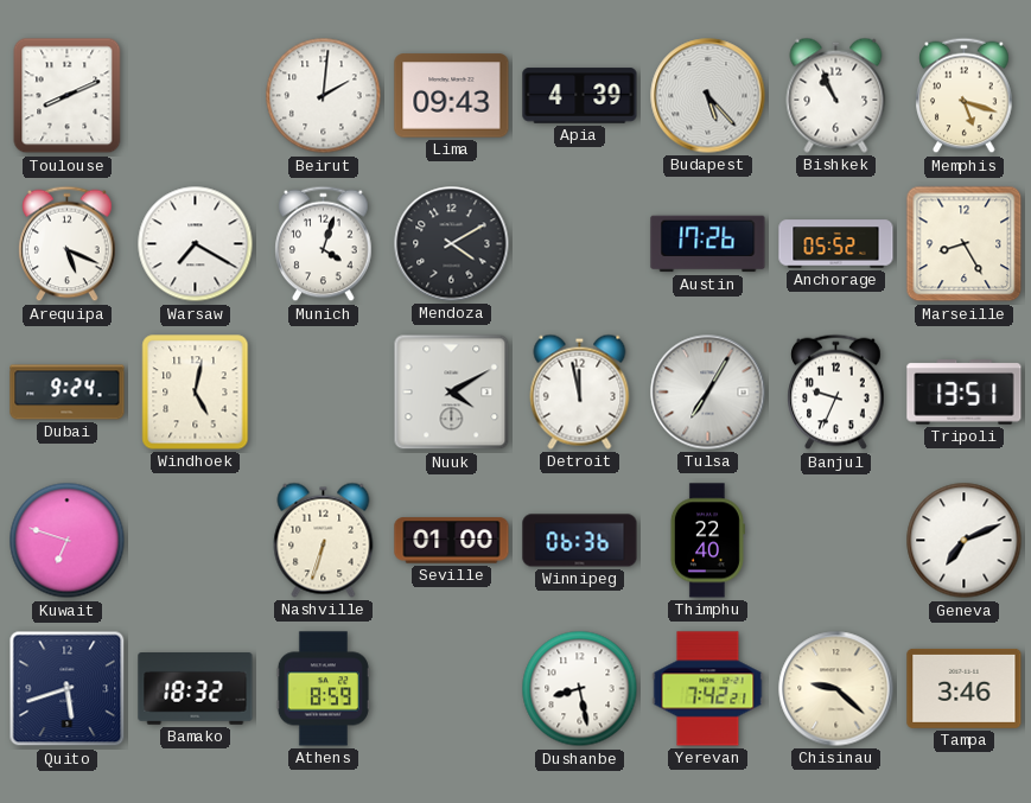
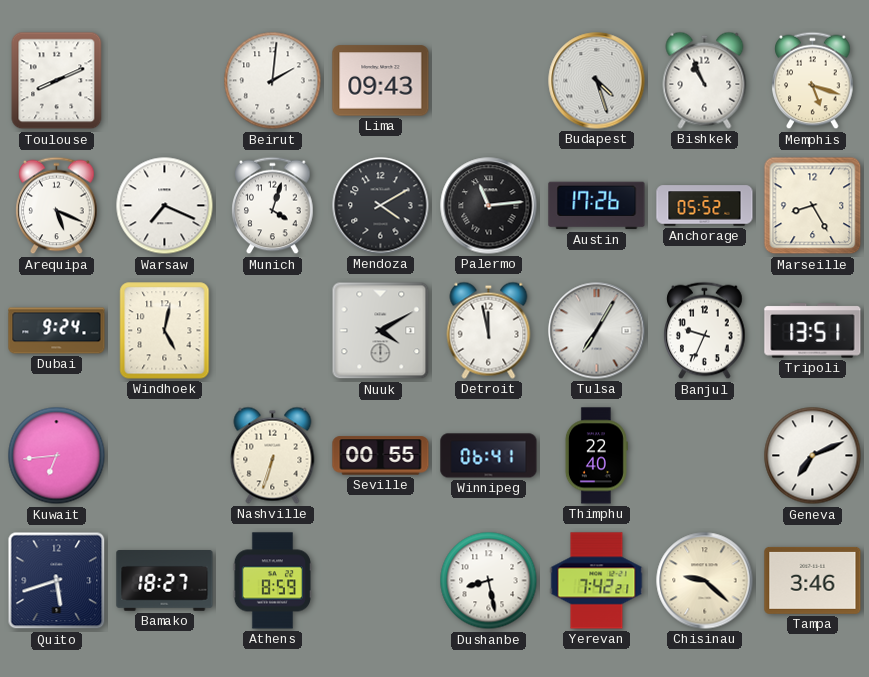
Apia: 4:39 -> none (580, 96)
Budapest: 5:23 -> 4:27 (597, 81)
Warsaw: 7:20 -> 7:19 (165, 206)
Palermo: none -> 11:14 (489, 206)
Kuwait: 6:48 -> 6:44 (57, 456)
Seville: 01:00 -> 00:55 (381, 456)
Winnipeg: 06:36 -> 06:41 (489, 456)
Bamako: 18:32 -> 18:27 (165, 581)
